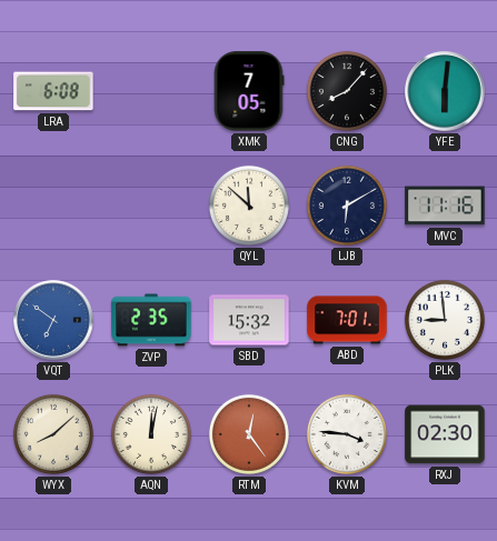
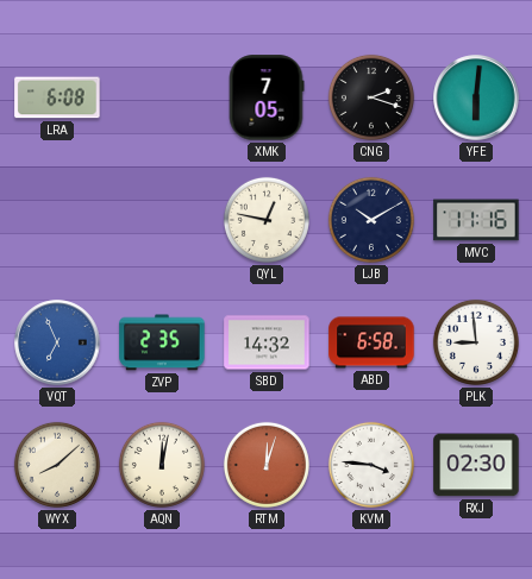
CNG: 8:07 -> 2:18 (371, 97)
QYL: 11:52 -> 12:47 (267, 220)
LJB: 6:10 -> 10:10 (371, 220)
VQT: 6:51 -> 6:56 (57, 342)
SBD: 15:32 -> 14:32 (267, 342)
ABD: 7:01 -> 6:58 (371, 342)
RTM: 12:24 -> 12:03 (267, 465)
